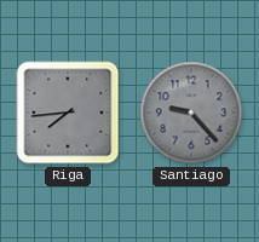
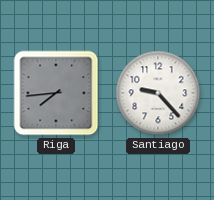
Santiago dial: grey -> white (158, 93)
